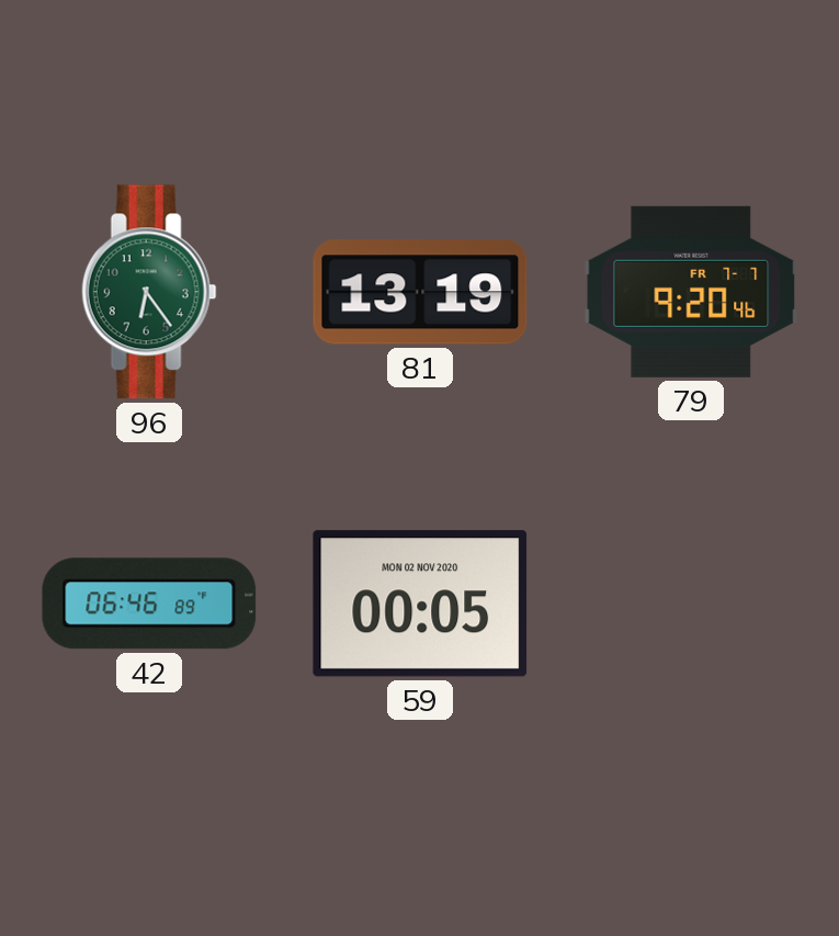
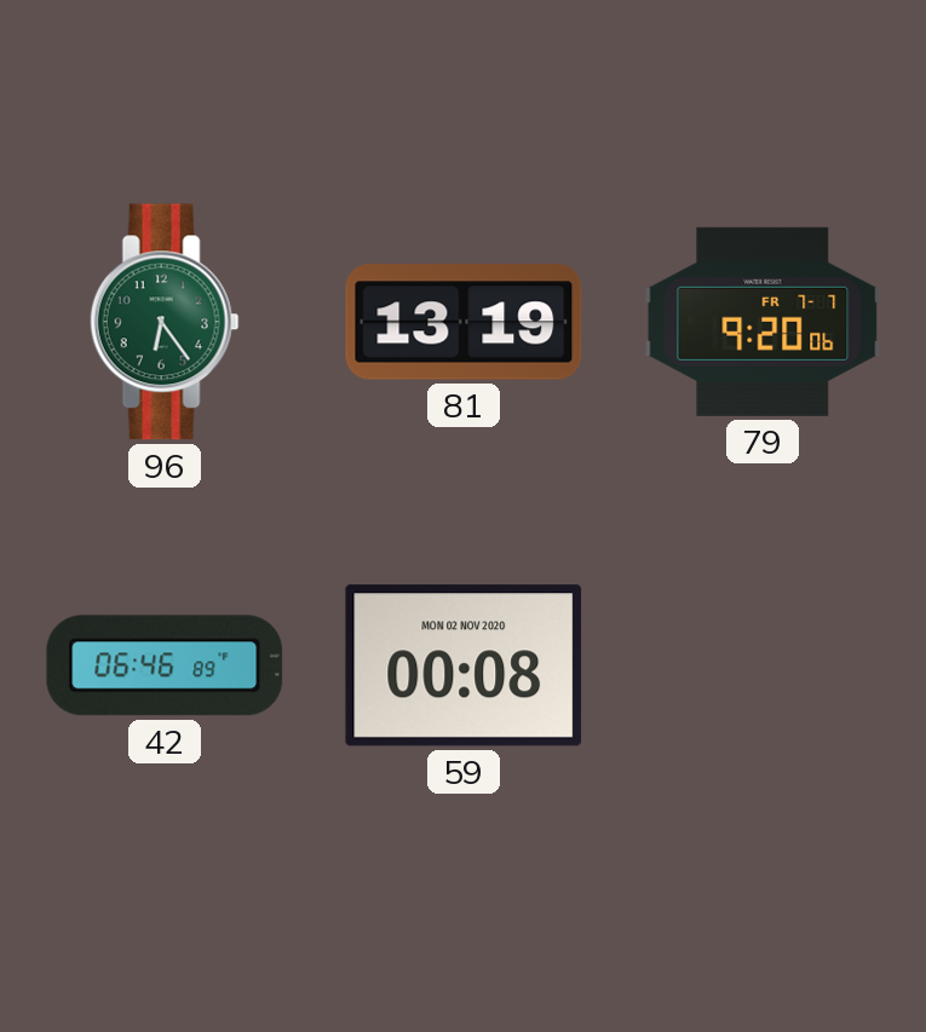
79: 9:20:46 -> 9:20:06 (763, 322)
59: 00:05 -> 00:08 (464, 665)
